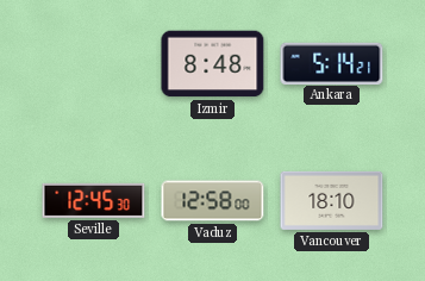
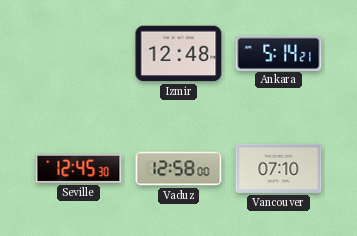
Izmir: 8:48 -> 12:48 (179, 54)
Vancouver: 18:10 -> 07:10 (279, 168)
